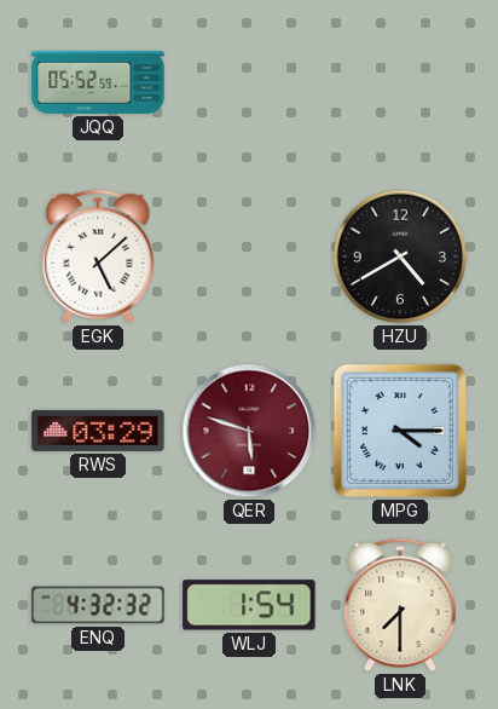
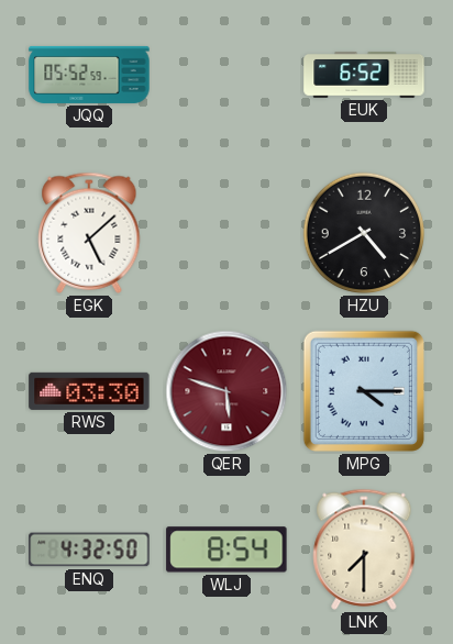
EUK: none -> 6:52 (364, 76)
RWS: 03:29 -> 03:30 (89, 391)
ENQ: 4:32:32 -> 4:32:50 (89, 549)
WLJ: 1:54 -> 8:54 (226, 549)
